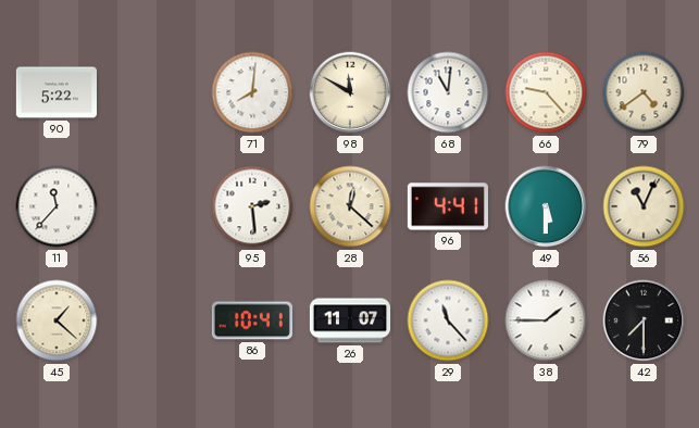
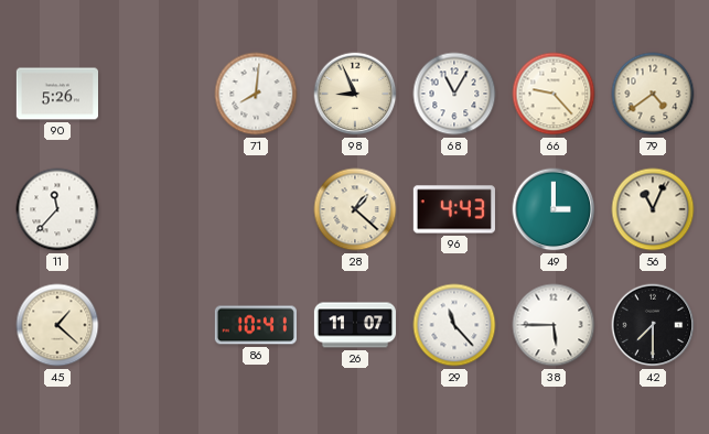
90: 5:22 -> 5:26 (56, 94)
98: 11:50 -> 8:56 (355, 94)
68: 11:01 -> 11:05 (454, 94)
95: 2:29 -> none (252, 206)
28: 12:22 -> 1:22 (355, 209)
96: 4:41 -> 4:43 (454, 209)
49: 5:30 -> 3:00 (554, 209)
38: 1:45 -> 5:45 (554, 325)
